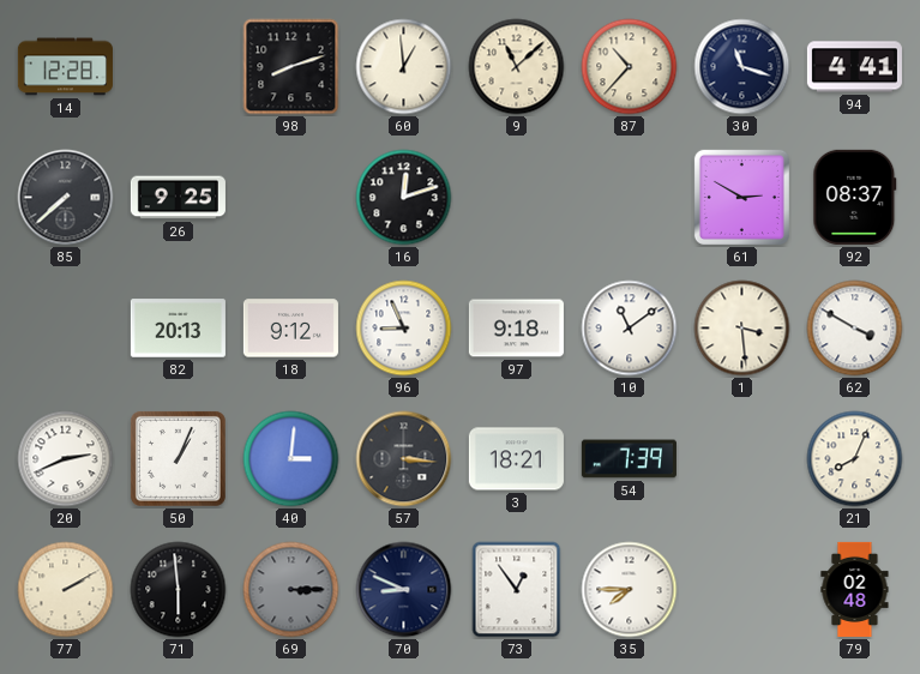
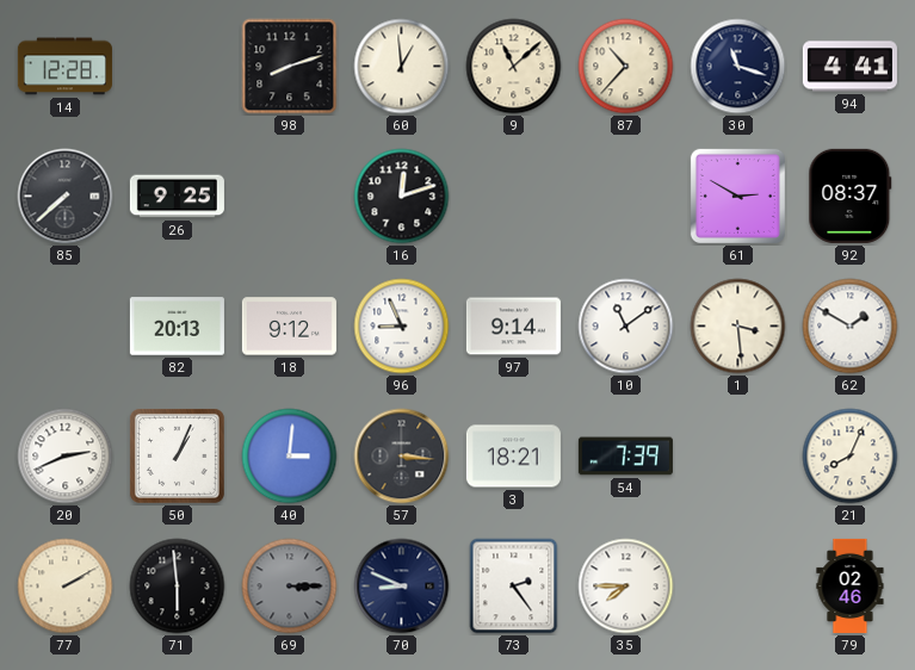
97: 9:18 -> 9:14 (513, 327)
62: 3:50 -> 1:50 (851, 327)
73: 12:54 -> 2:24 (514, 587)
79: 02:48 -> 02:46 (851, 585)
